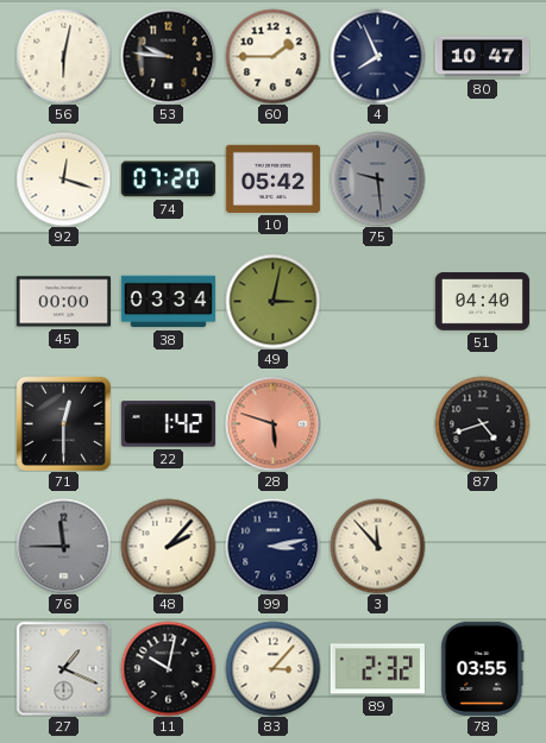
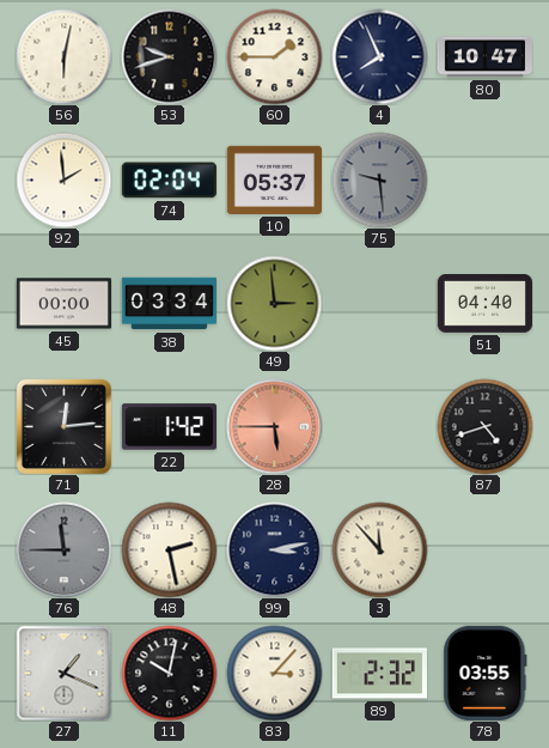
53: 9:46 -> 9:42 (169, 56)
92: 12:18 -> 1:59 (63, 180)
74: 07:20 -> 02:04 (169, 181)
10: 05:42 -> 05:37 (274, 180)
49: 3:02 -> 2:59 (274, 303)
71: 12:30 -> 12:14 (63, 426)
28: 5:48 -> 5:45 (274, 426)
48: 2:07 -> 2:28 (169, 549)
